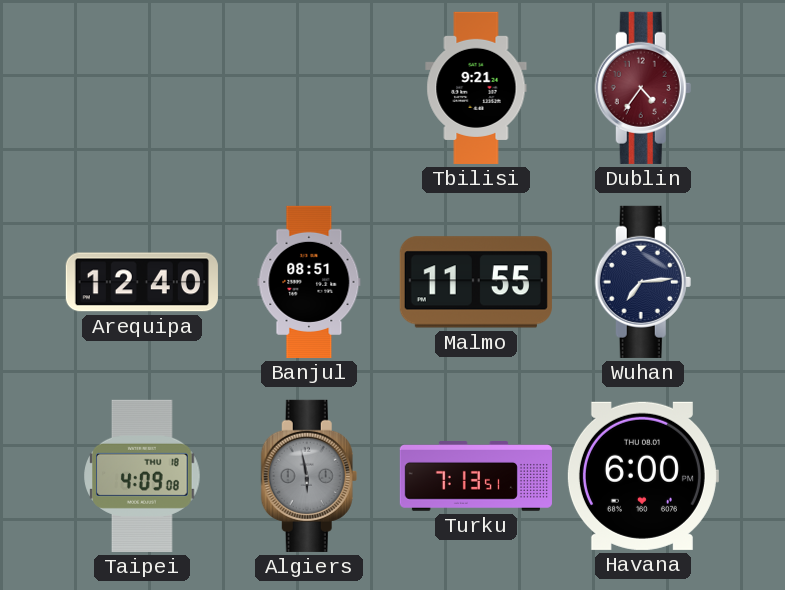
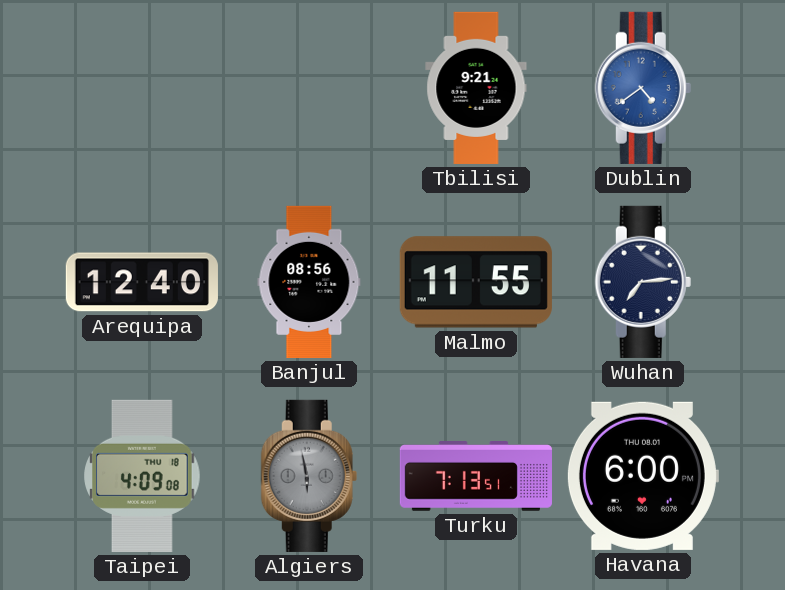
Dublin: 4:36 -> 4:39 (643, 88)
Dublin dial: burgundy -> blue (643, 88)
Banjul: 08:51 -> 08:56 (309, 282)
